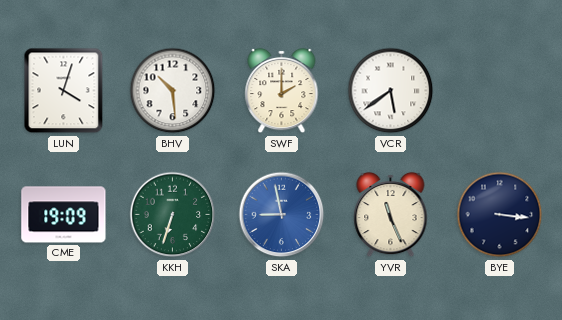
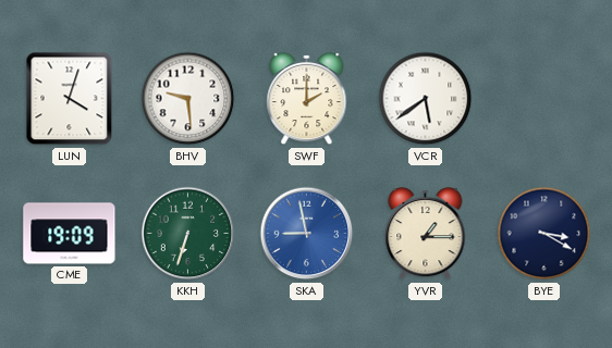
BHV: 10:29 -> 9:29 (188, 99)
YVR: 11:26 -> 1:15 (426, 234)
BYE: 3:16 -> 3:20 (544, 234)
